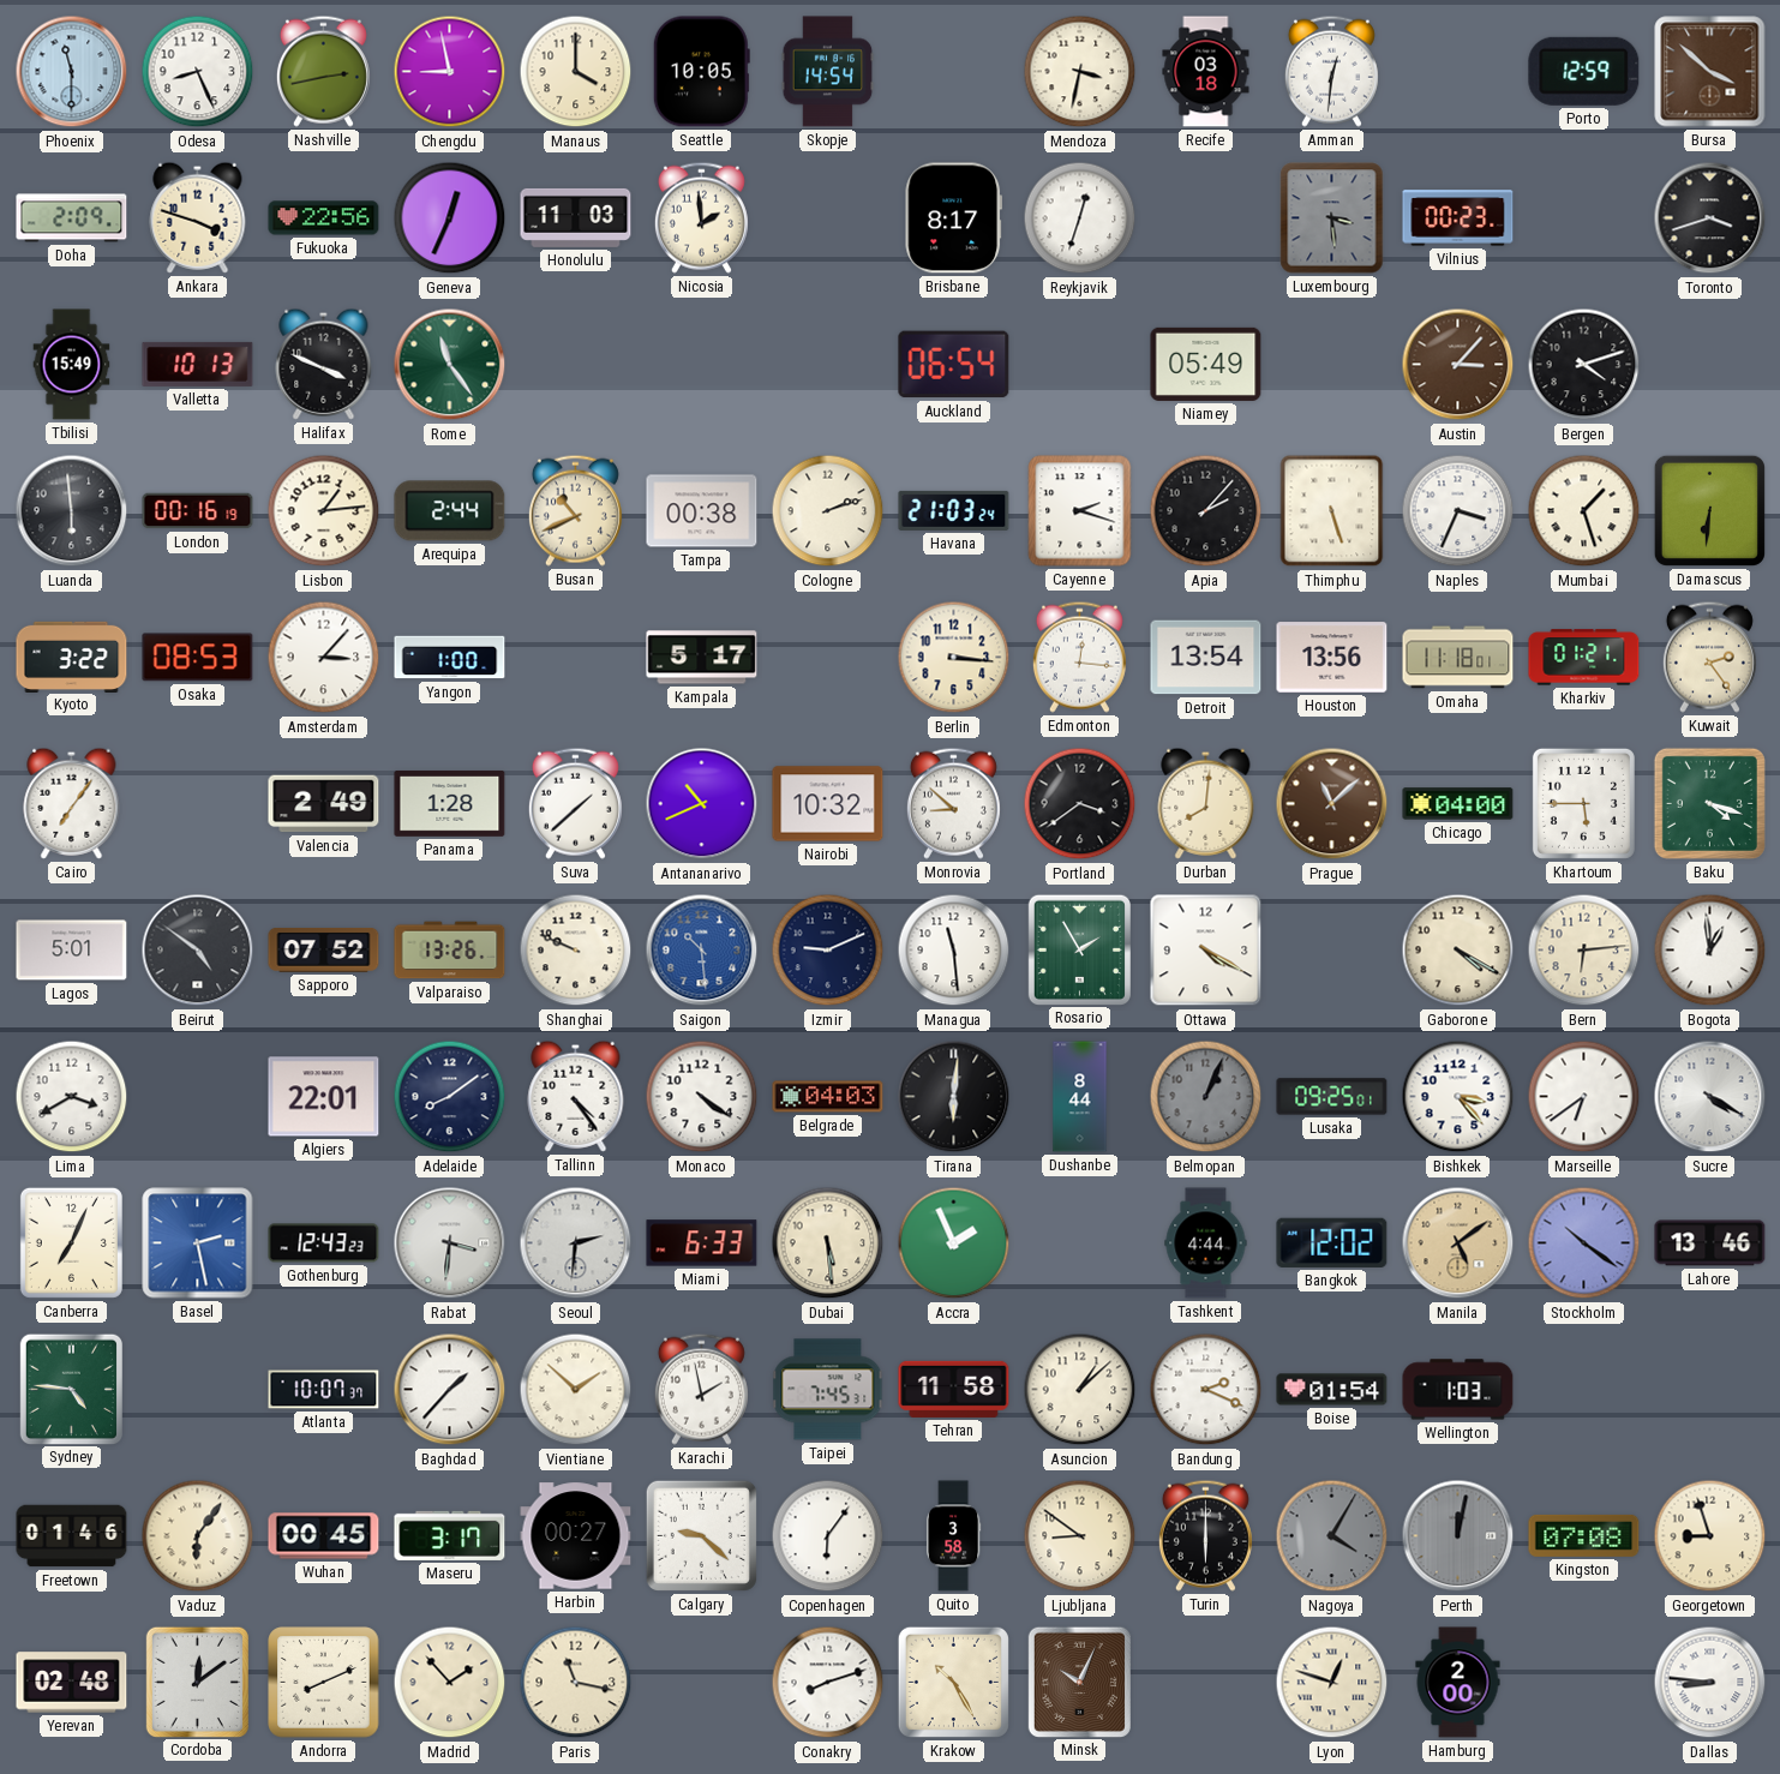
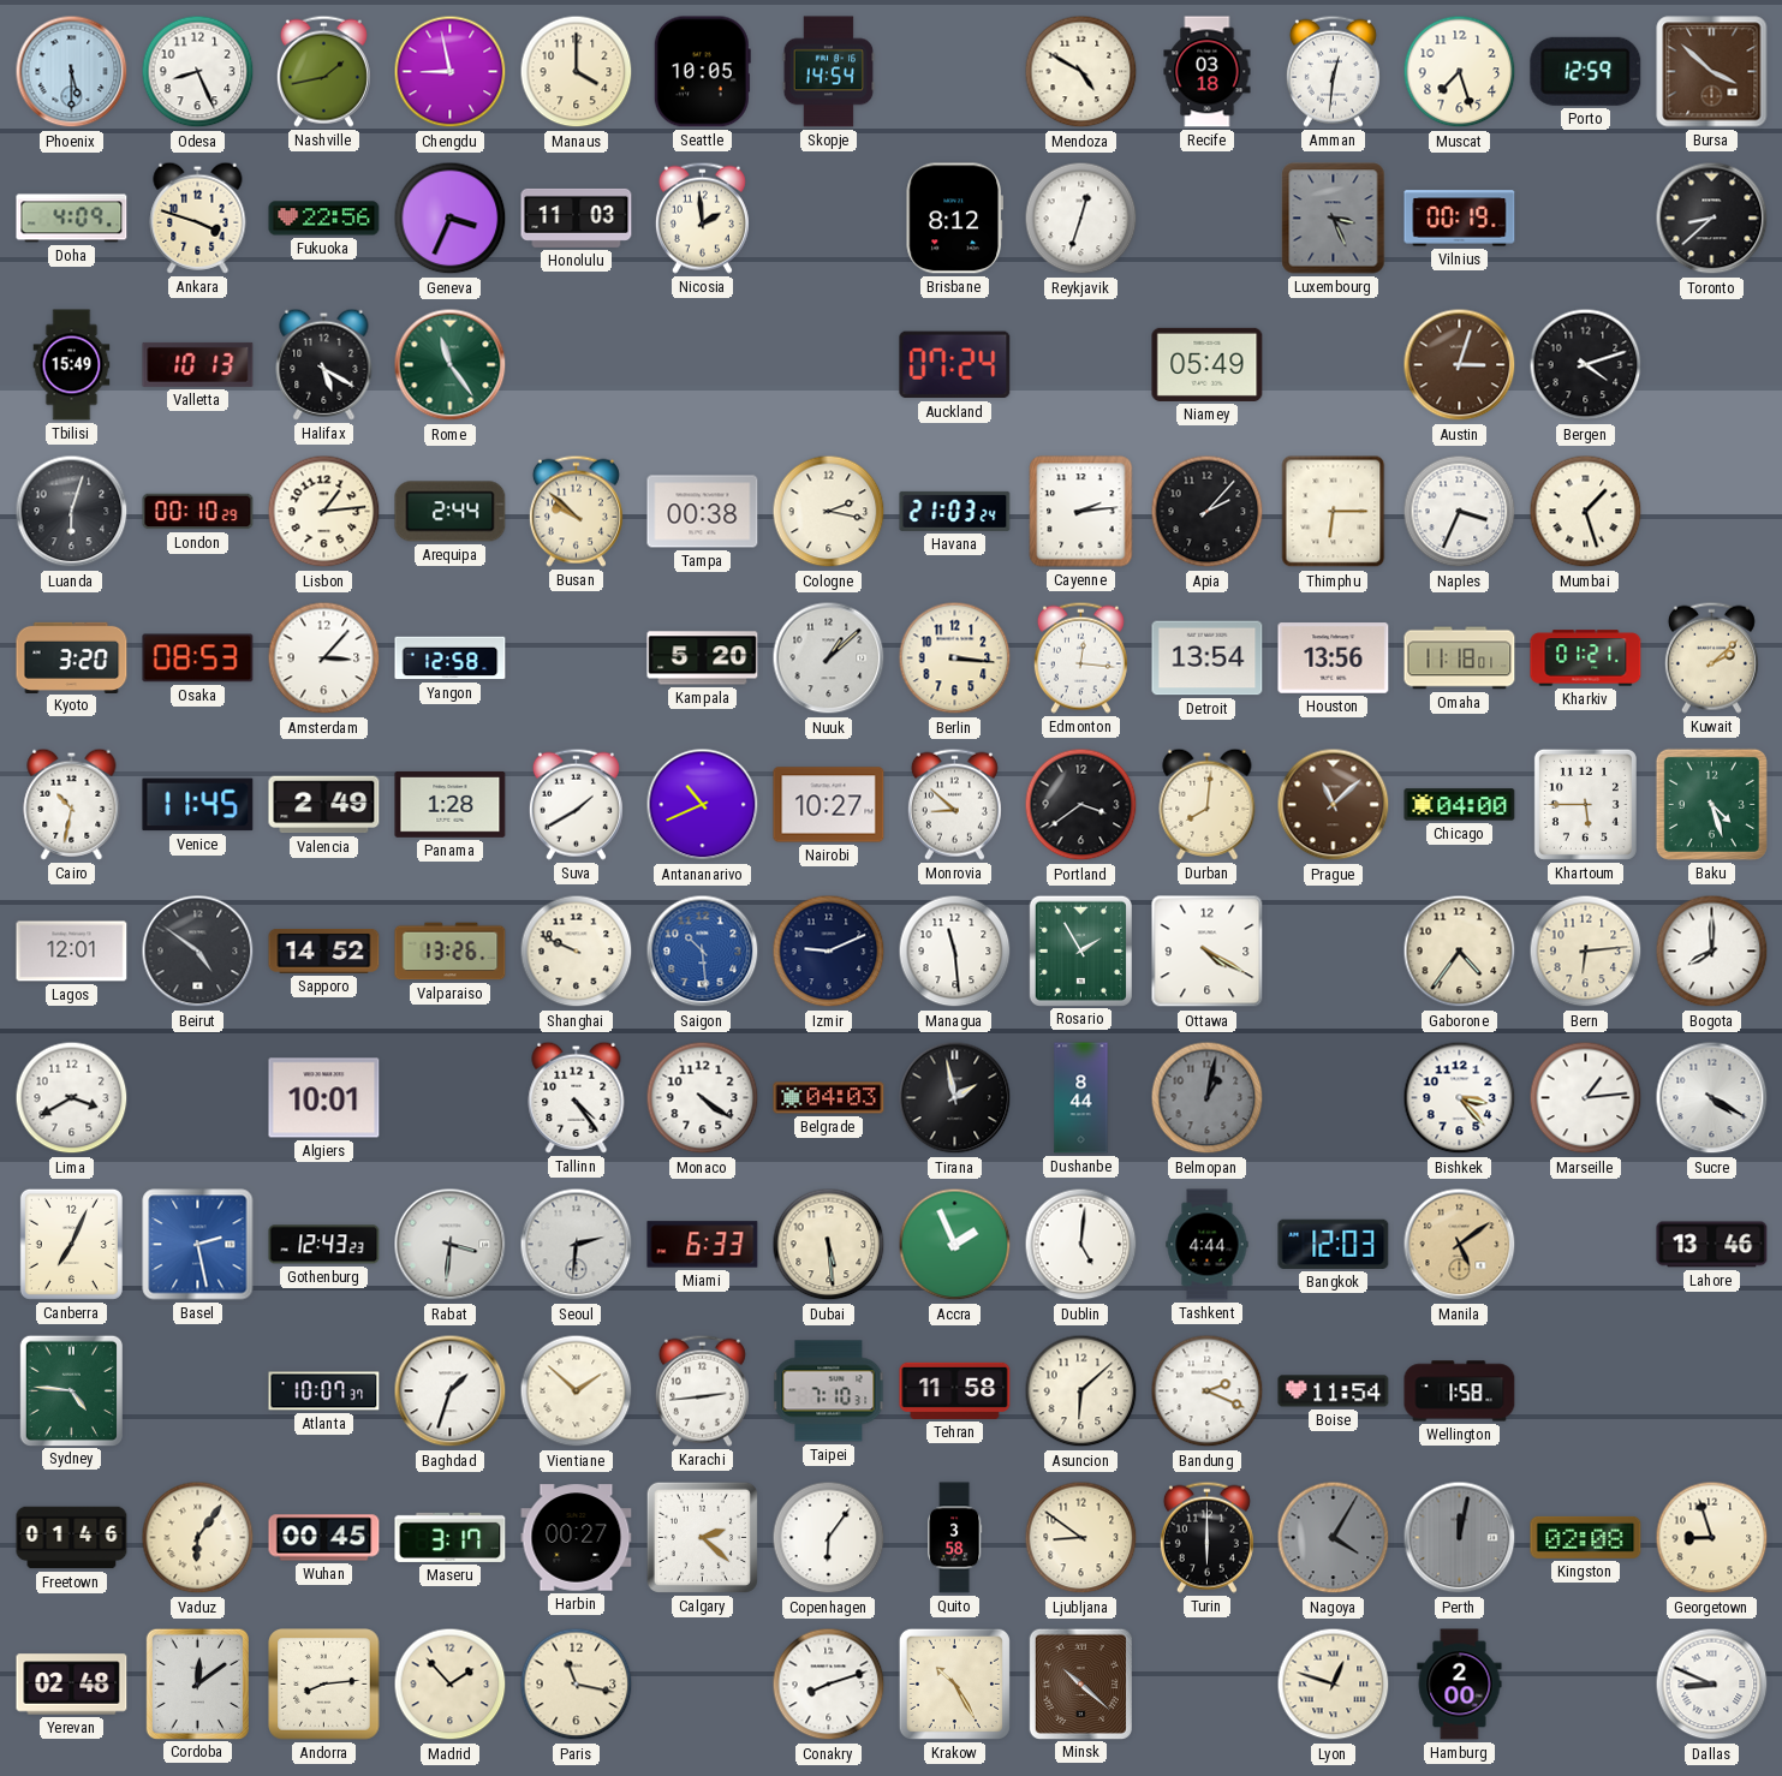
Phoenix: 11:30 -> 5:30 (72, 72)
Nashville: 2:43 -> 1:43 (323, 71)
Mendoza: 3:32 -> 4:50 (1081, 72)
Muscat: none -> 7:27 (1460, 72)
Doha: 2:09 -> 4:09 (72, 219)
Geneva: 12:34 -> 3:34 (451, 219)
Brisbane: 8:17 -> 8:12 (954, 219)
Luxembourg: 3:29 -> 3:26 (1334, 219)
Vilnius: 00:23 -> 00:19 (1460, 219)
Toronto: 3:42 -> 8:38 (1712, 219)
Halifax: 3:49 -> 5:20 (324, 364)
Auckland: 06:54 -> 07:24 (955, 365)
Austin: 3:07 -> 3:03 (1460, 365)
Luanda: 5:59 -> 6:03 (72, 512)
London: 00:16 -> 00:10 (198, 512)
Busan: 10:41 -> 9:52 (576, 511)
Cologne: 2:12 -> 2:17 (829, 512)
Cayenne: 2:18 -> 2:14 (1081, 512)
Thimphu: 5:27 -> 6:15 (1334, 512)
Damascus: 6:31 -> none (1709, 510)
Kyoto: 3:22 -> 3:20 (72, 657)
Yangon: 1:00 -> 12:58 (451, 658)
Kampala: 5:17 -> 5:20 (703, 658)
Nuuk: none -> 1:08 (829, 658)
Kuwait: 2:24 -> 2:08 (1711, 657)
Cairo: 7:06 -> 10:32 (72, 804)
Venice: none -> 11:45 (198, 805)
Suva: 1:38 -> 1:40 (576, 804)
Nairobi: 10:32 -> 10:27 (829, 805)
Baku: 4:18 -> 4:27 (1711, 804)
Lagos: 5:01 -> 12:01 (72, 952)
Sapporo: 07:52 -> 14:52 (324, 952)
Gaborone: 4:20 -> 4:36 (1460, 952)
Bogota: 12:59 -> 8:00 (1712, 952)
Algiers: 22:01 -> 10:01 (324, 1098)
Adelaide: 8:09 -> none (450, 1097)
Tirana: 6:01 -> 1:58 (955, 1098)
Belmopan: 1:04 -> 1:02 (1208, 1098)
Lusaka: 09:25 -> none (1332, 1097)
Marseille: 6:39 -> 1:14 (1586, 1098)
Dublin: none -> 5:01 (1081, 1245)
Bangkok: 12:02 -> 12:03 (1334, 1244)
Stockholm: 10:21 -> none (1584, 1243)
Baghdad: 1:37 -> 1:33 (451, 1391)
Karachi: 1:58 -> 2:44 (702, 1390)
Taipei: 7:45 -> 7:10 (829, 1391)
Asuncion: 1:08 -> 6:08 (1081, 1391)
Boise: 01:54 -> 11:54 (1334, 1391)
Wellington: 1:03 -> 1:58 (1460, 1391)
Calgary: 9:22 -> 2:22 (702, 1537)
Kingston: 07:08 -> 02:08 (1586, 1537)
Andorra: 8:11 -> 8:14 (324, 1685)
Minsk: 10:04 -> 10:22 (1080, 1683)
Dallas: 8:46 -> 8:49 (1712, 1685)
